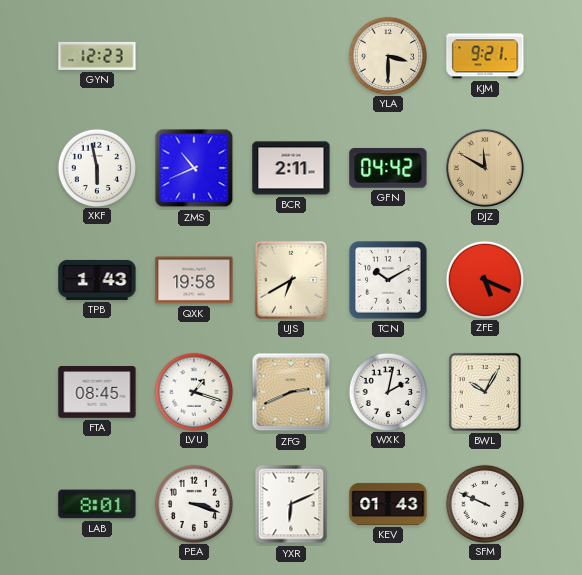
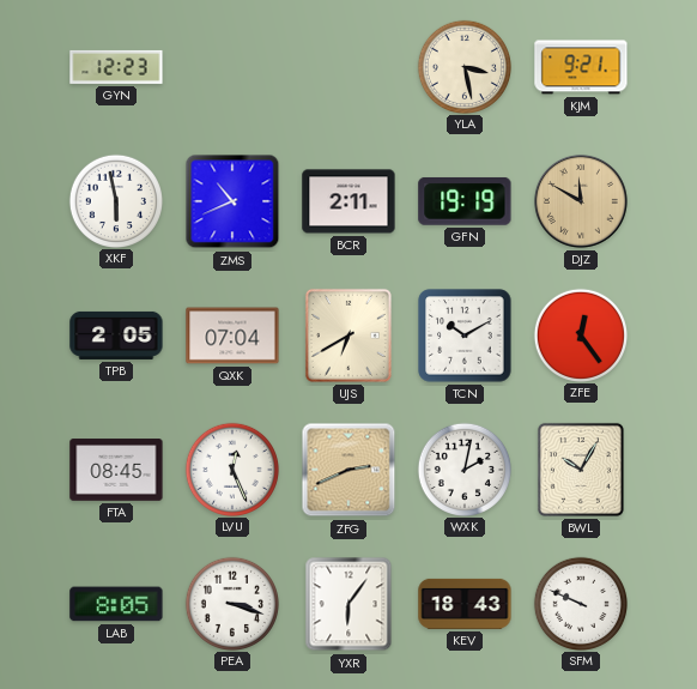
YLA: 3:30 -> 3:28 (463, 66)
GFN: 04:42 -> 19:19 (465, 201)
TPB: 1:43 -> 2:05 (116, 336)
QXK: 19:58 -> 07:04 (232, 336)
ZFE: 5:19 -> 12:24 (580, 334)
LVU: 1:18 -> 12:26 (231, 469)
LAB: 8:01 -> 8:05 (116, 604)
YXR: 6:11 -> 6:06 (348, 604)
KEV: 01:43 -> 18:43 (465, 604)
